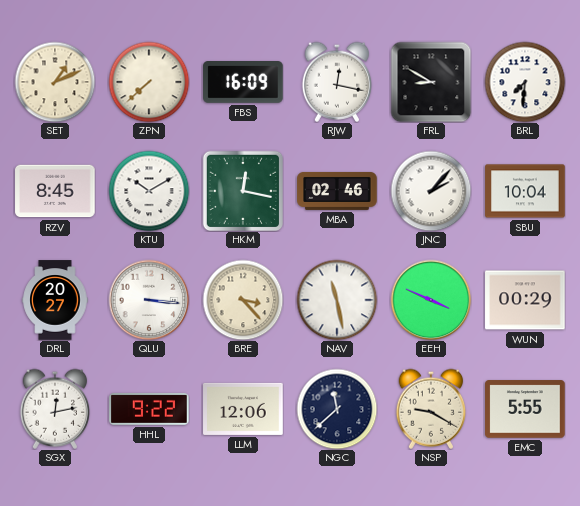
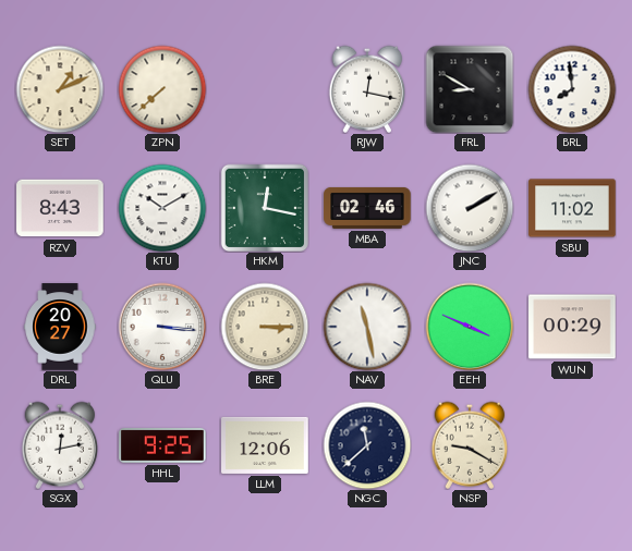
FBS: 16:09 -> none (243, 83)
BRL: 7:31 -> 7:59 (572, 89)
RZV: 8:45 -> 8:43 (60, 208)
JNC: 2:07 -> 2:10 (470, 208)
SBU: 10:04 -> 11:02 (572, 208)
BRE: 3:23 -> 3:15 (265, 327)
HHL: 9:22 -> 9:25 (162, 445)
EMC: 5:55 -> none (525, 409)
